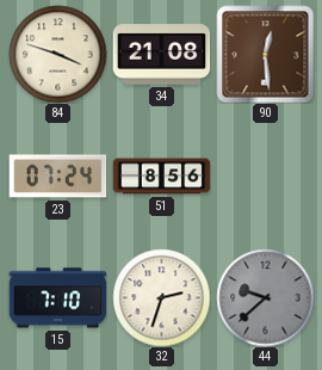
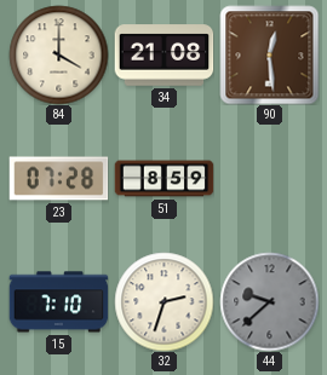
84: 3:48 -> 4:00 (58, 54)
23: 07:24 -> 07:28 (58, 179)
51: 8:56 -> 8:59 (163, 179)
